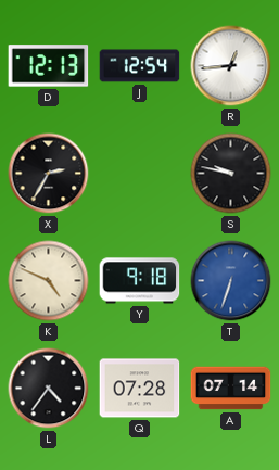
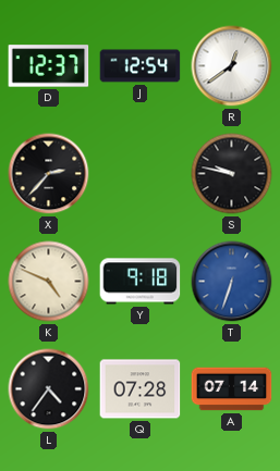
D: 12:13 -> 12:37 (49, 66)
R: 12:44 -> 12:39 (232, 66)
X: 2:35 -> 2:37 (49, 174)
